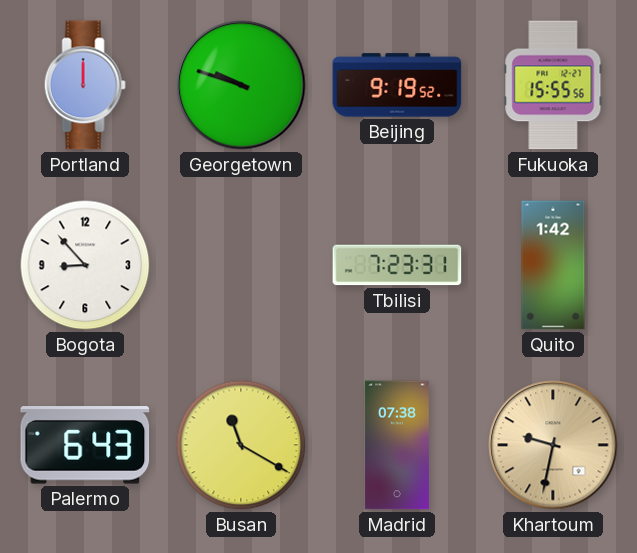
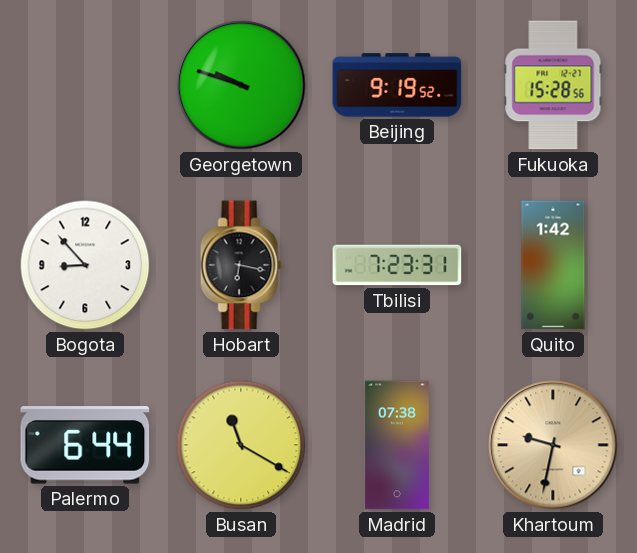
Portland: 12:00 -> none (85, 85)
Fukuoka: 15:55 -> 15:28 (553, 85)
Hobart: none -> 6:17 (241, 265)
Palermo: 6:43 -> 6:44 (85, 445)
